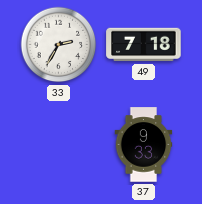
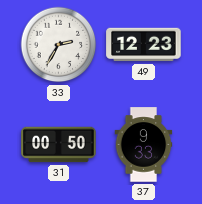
49: 7:18 -> 12:23 (144, 45)
31: none -> 00:50 (59, 145)
